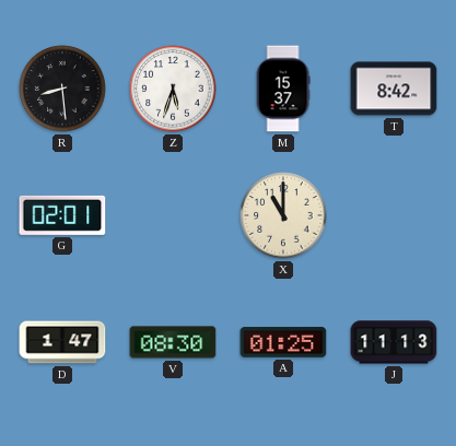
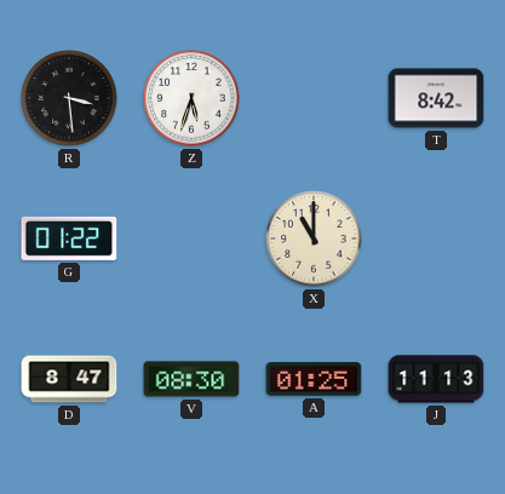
R: 8:29 -> 3:29 (69, 98)
M: 15:37 -> none (283, 89)
G: 02:01 -> 01:22 (69, 239)
D: 1:47 -> 8:47 (69, 379)
